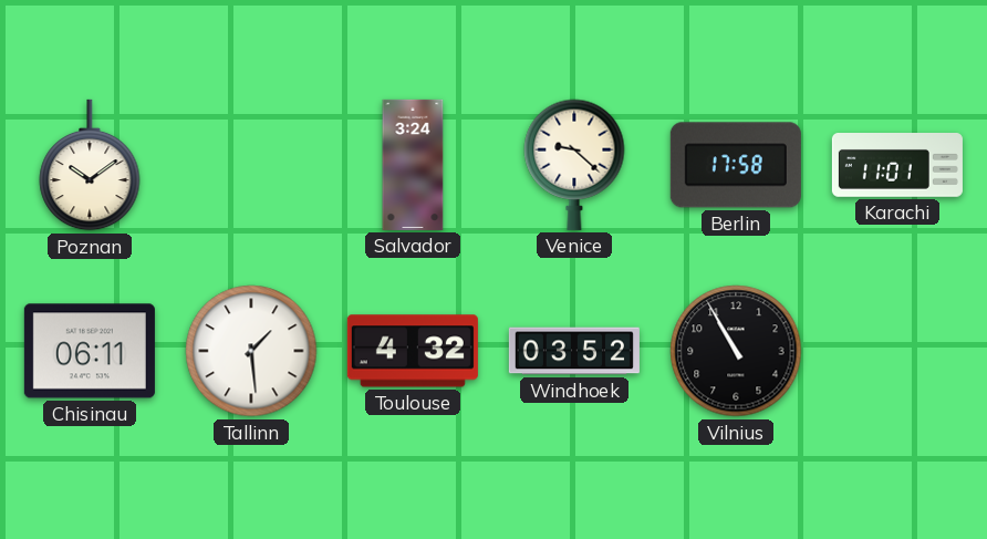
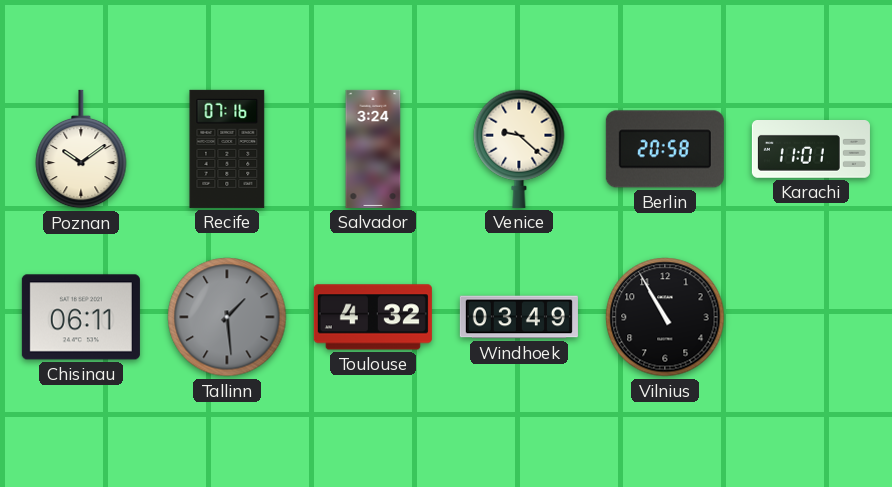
Recife: none -> 07:16 (227, 149)
Berlin: 17:58 -> 20:58 (665, 149)
Tallinn dial: white -> grey (227, 317)
Windhoek: 03:52 -> 03:49 (519, 317)
